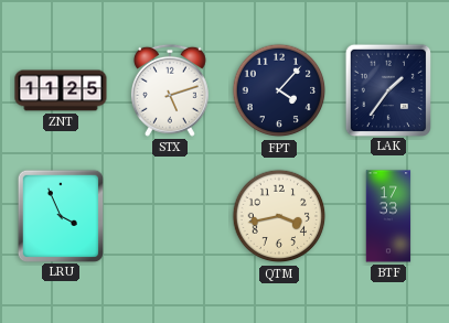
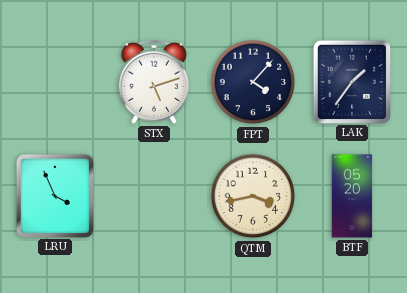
ZNT: 11:25 -> none (61, 90)
BTF: 17:33 -> 05:20 (352, 196)
